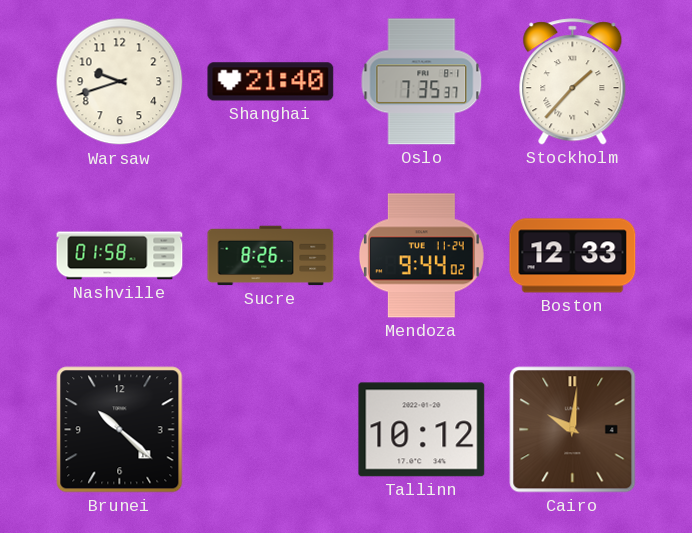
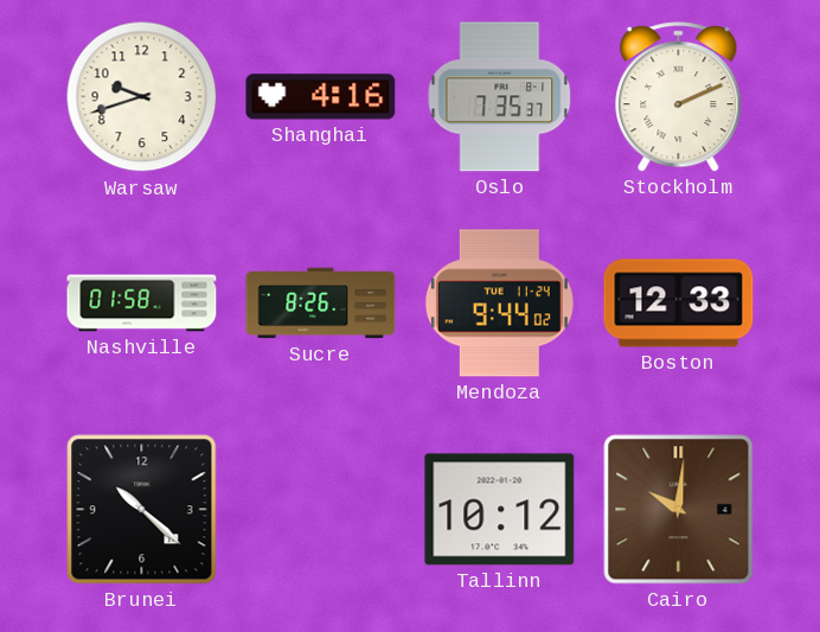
Shanghai: 21:40 -> 4:16 (321, 97)
Stockholm: 1:37 -> 2:11 (679, 97)
